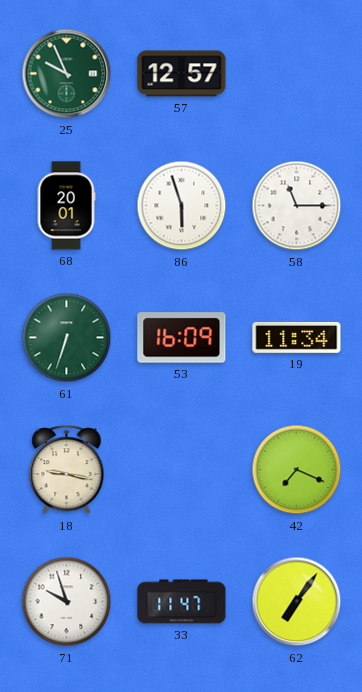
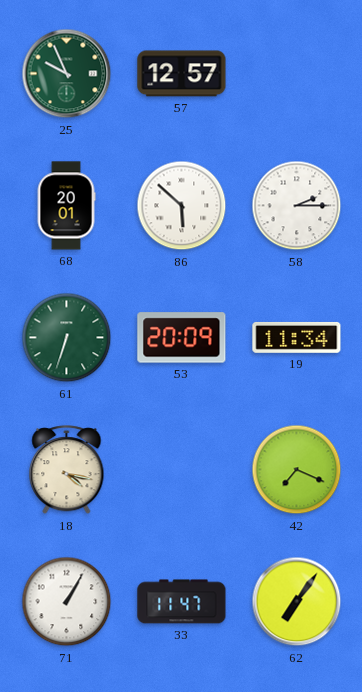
86: 5:57 -> 5:52 (182, 206)
58: 11:15 -> 2:15 (297, 206)
53: 16:09 -> 20:09 (182, 338)
18: 9:17 -> 4:17 (67, 470)
71: 9:57 -> 1:05 (67, 602)
